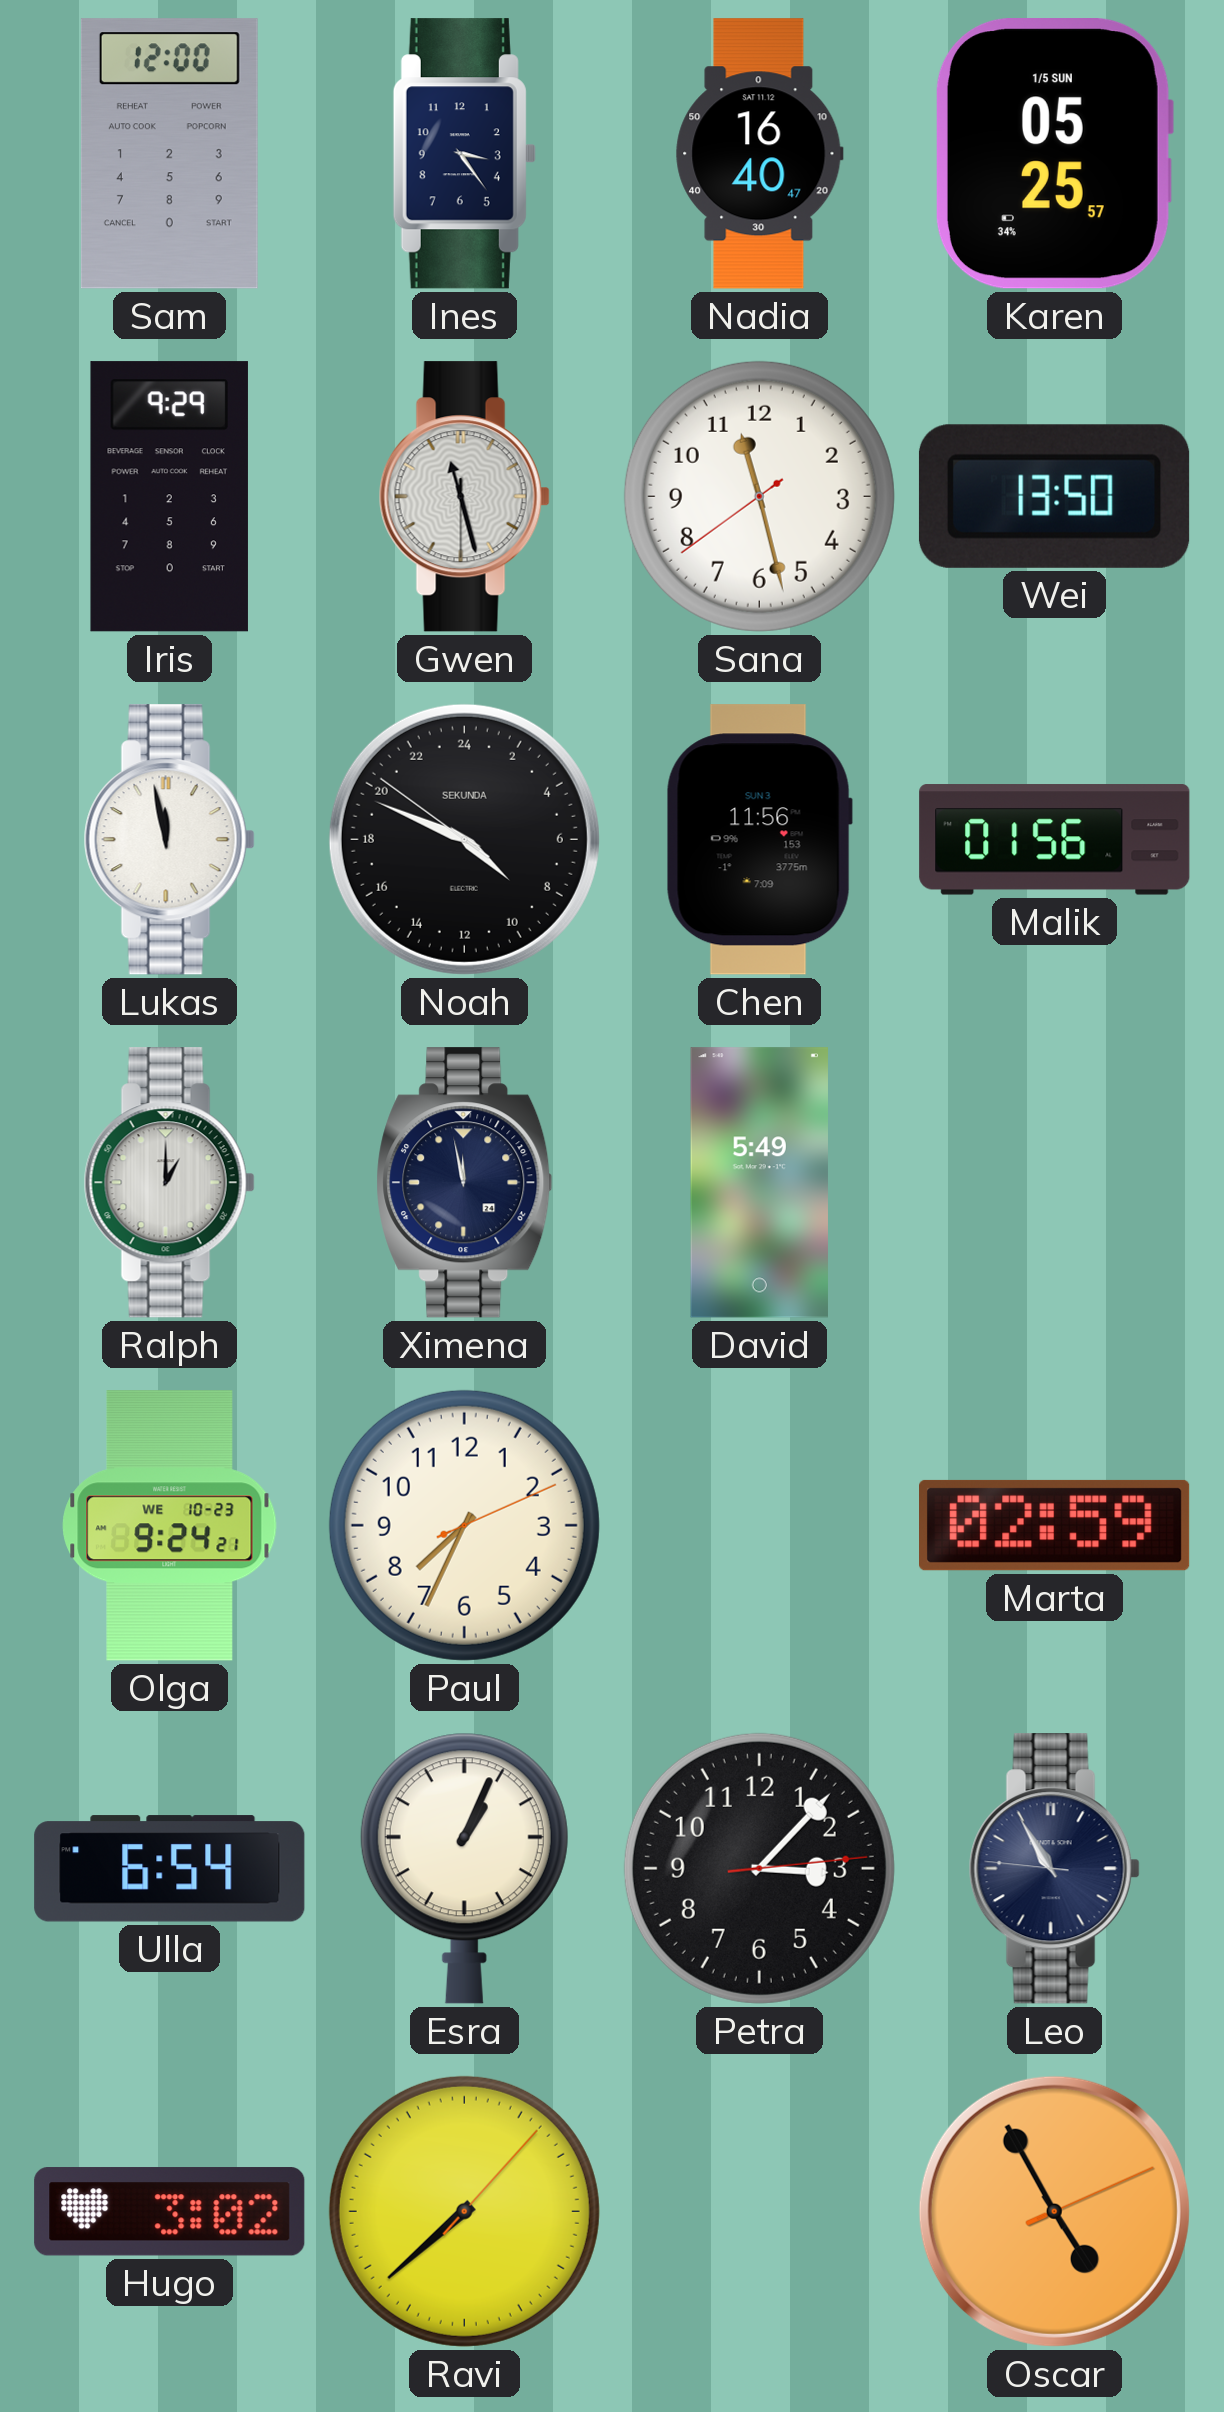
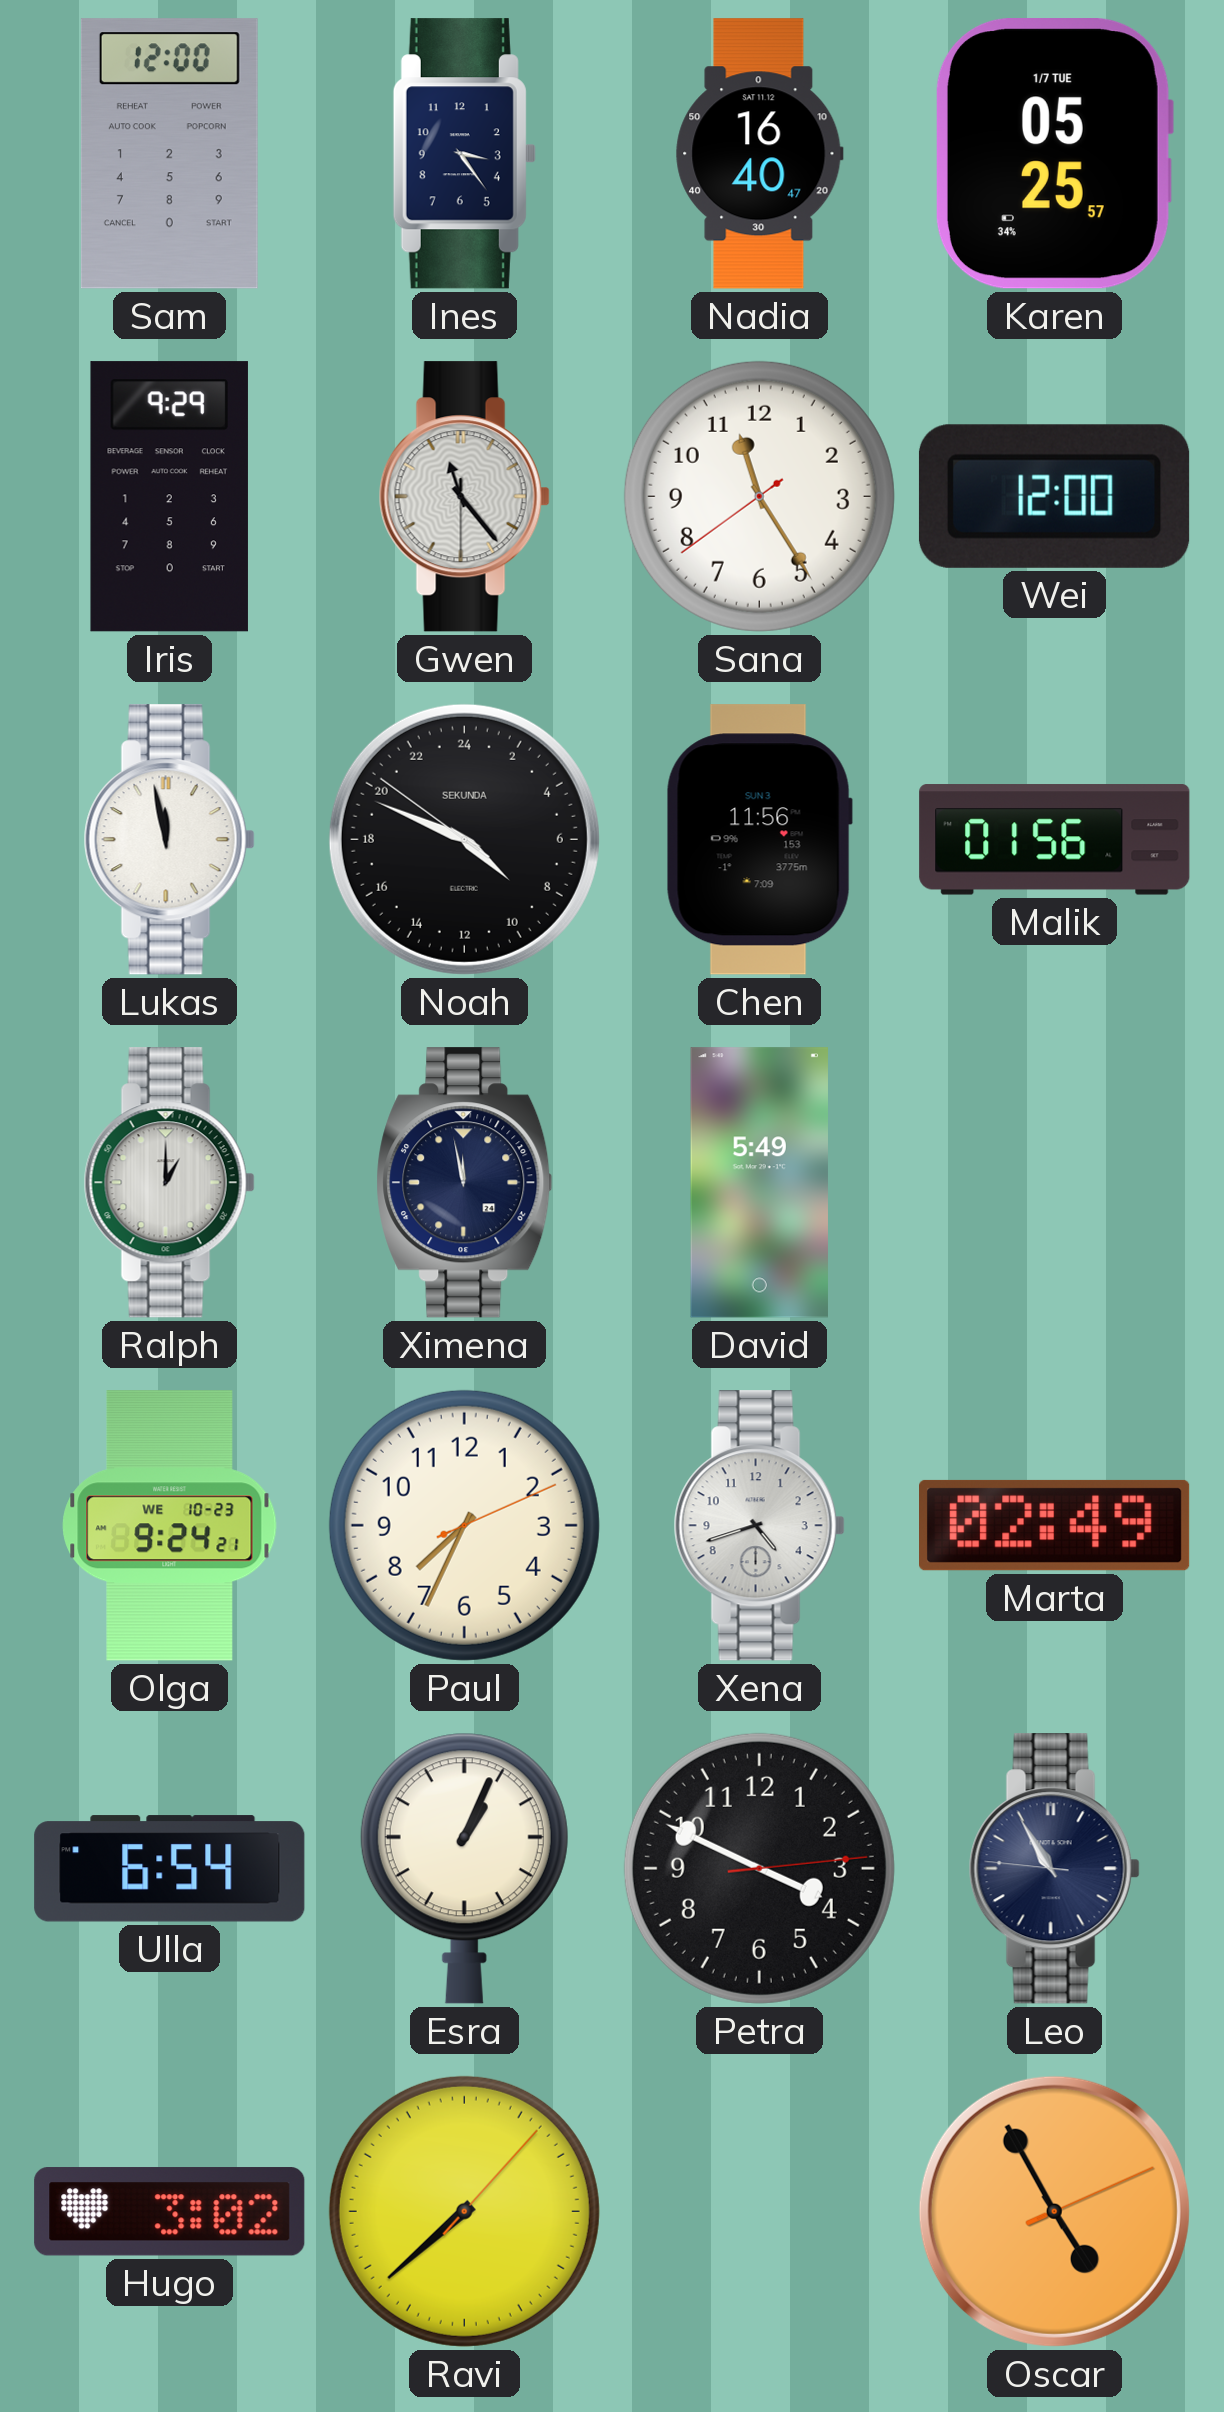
Karen date: 1/5 SUN -> 1/7 TUE (1054, 154)
Gwen: 11:27 -> 11:23 (464, 497)
Sana: 11:27 -> 11:24 (759, 496)
Wei: 13:50 -> 12:00 (1054, 496)
Xena: none -> 4:42 (759, 1526)
Marta: 02:59 -> 02:49 (1054, 1525)
Petra: 3:07 -> 3:49 (759, 1868)
